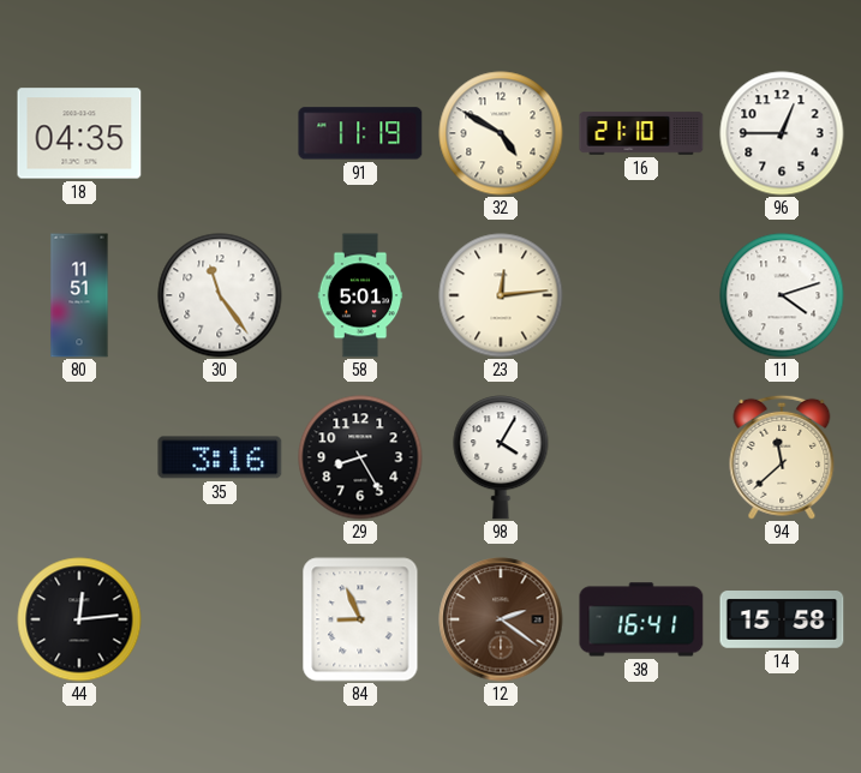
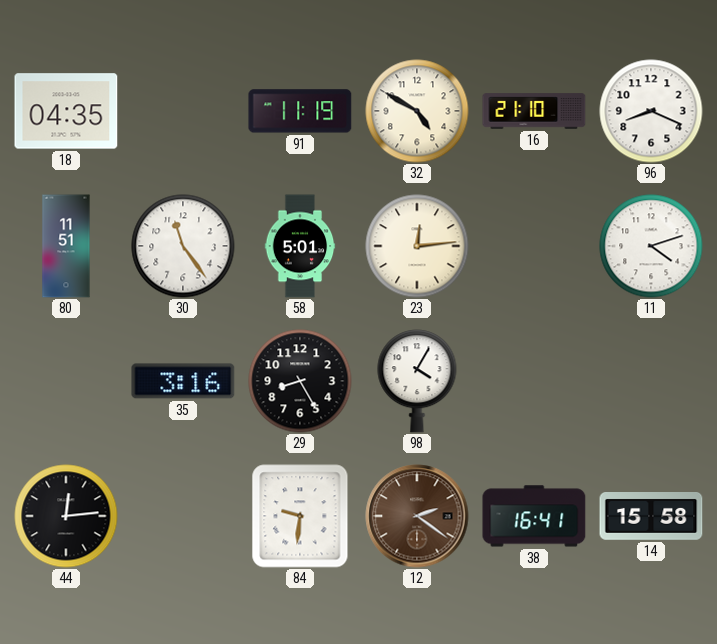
96: 12:45 -> 8:19 (651, 111)
94: 11:38 -> none (782, 457)
84: 8:56 -> 9:31 (300, 516)
